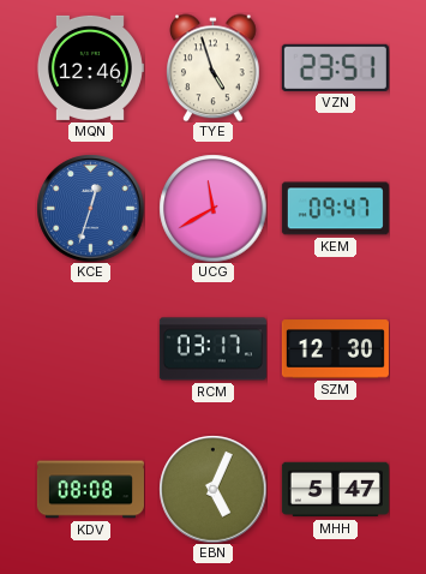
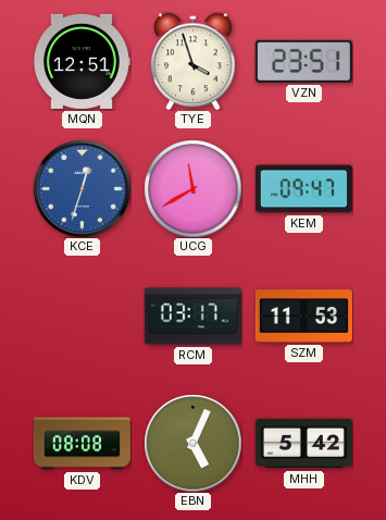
MQN: 12:46 -> 12:51 (82, 61)
TYE: 4:57 -> 3:57 (194, 61)
SZM: 12:30 -> 11:53 (303, 317)
MHH: 5:47 -> 5:42 (303, 444)
